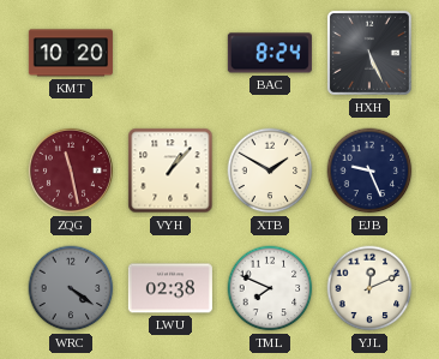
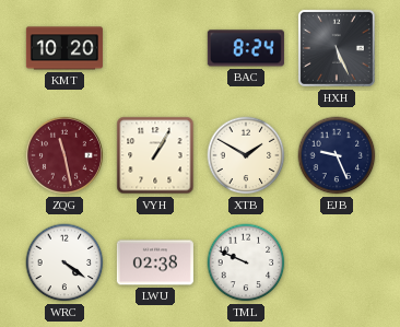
VYH: 1:07 -> 1:05 (155, 155)
WRC dial: grey -> white (64, 262)
TML: 7:49 -> 9:49 (246, 262)
YJL: 12:11 -> none (369, 288)
